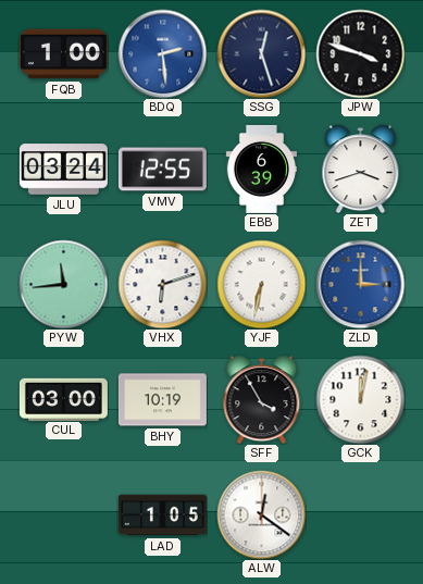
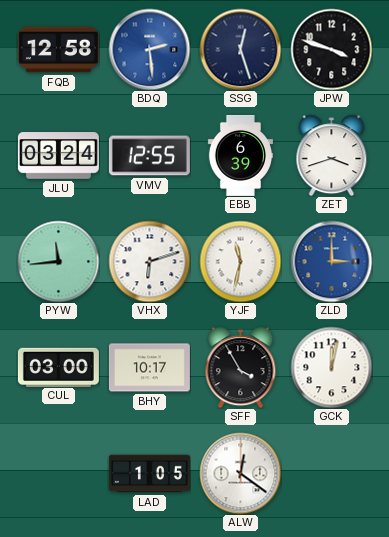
FQB: 1:00 -> 12:58 (58, 50)
YJF: 6:32 -> 11:32 (240, 261)
BHY: 10:19 -> 10:17 (149, 368)
